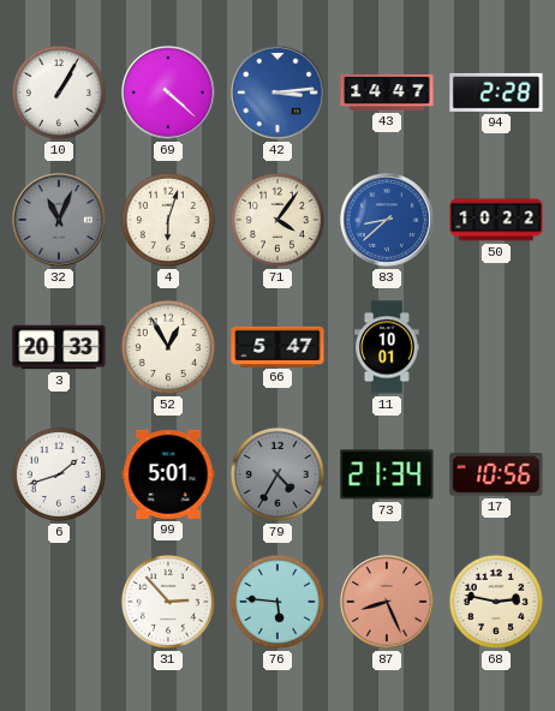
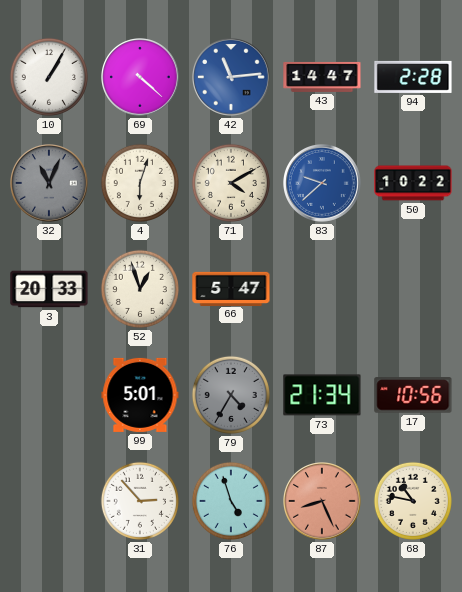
42: 3:14 -> 11:14 (232, 78)
71: 4:06 -> 4:10 (231, 183)
83: 8:38 -> 9:38 (323, 184)
52: 12:55 -> 12:57 (140, 289)
11: 10:01 -> none (387, 347)
6: 1:42 -> none (59, 474)
76: 5:46 -> 4:57 (231, 501)
68: 2:47 -> 10:47 (413, 501)
